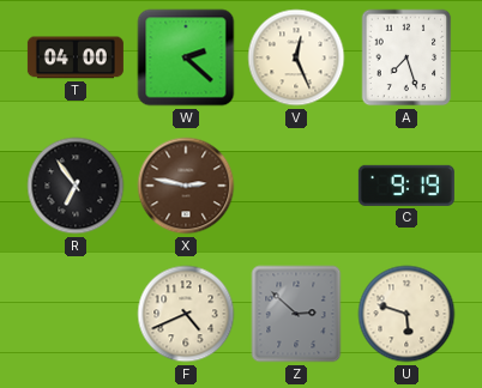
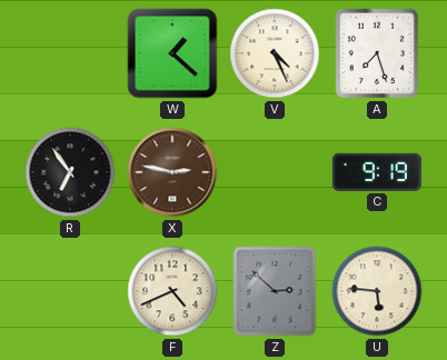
T: 04:00 -> none (76, 57)
W: 2:22 -> 1:22 (172, 53)
V: 12:26 -> 4:26 (275, 53)
U: 5:48 -> 5:46 (377, 291)
